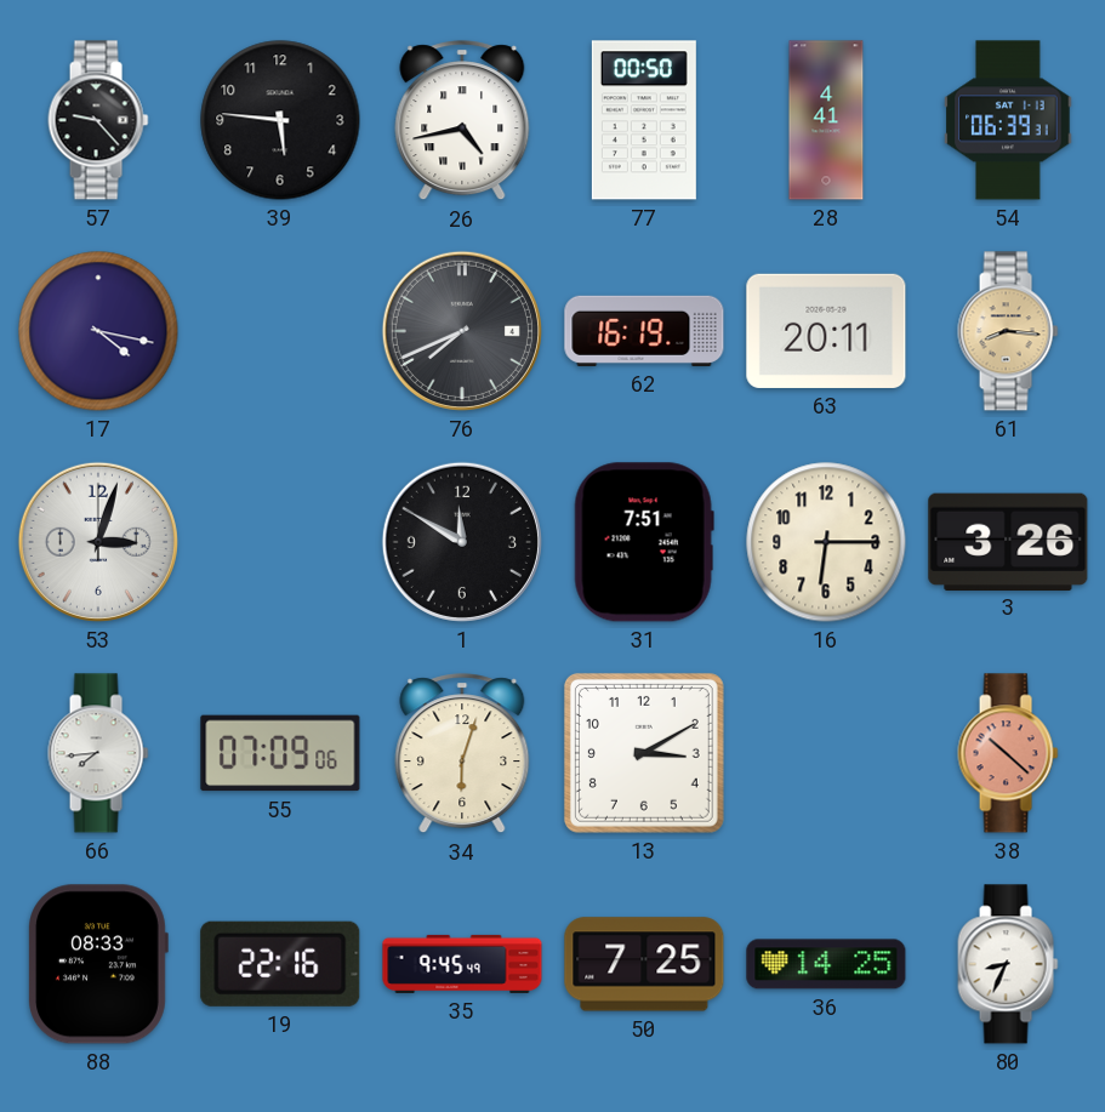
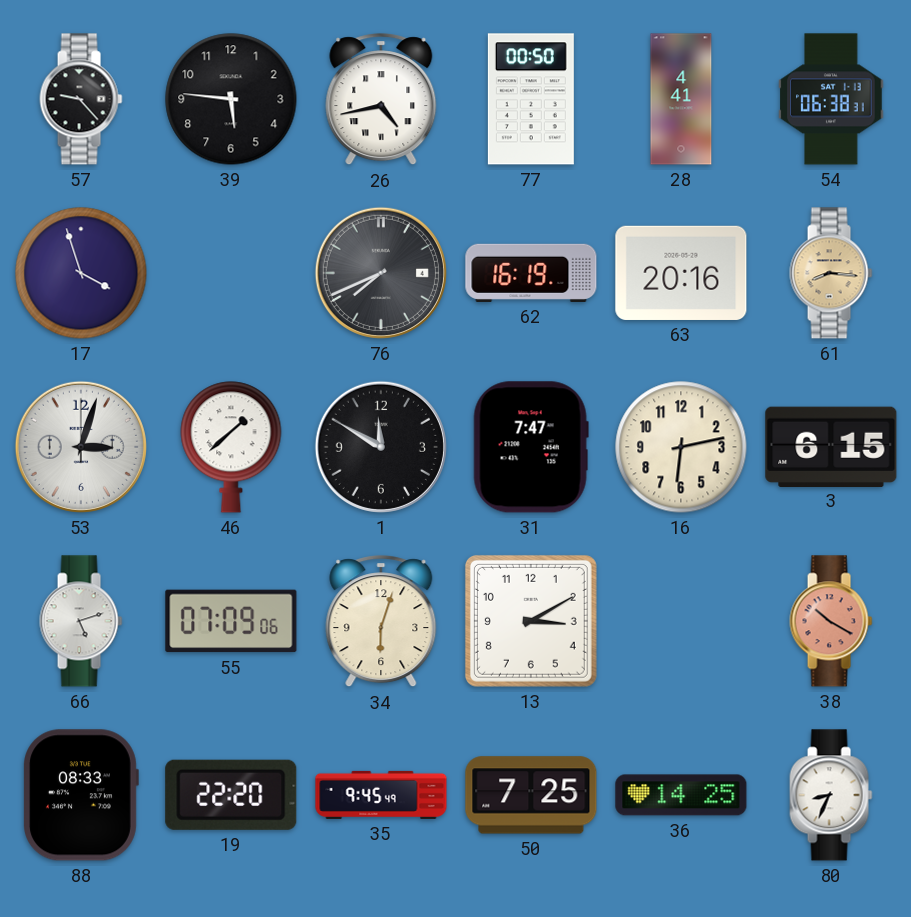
54: 06:39 -> 06:38 (831, 99)
17: 4:17 -> 3:57 (81, 273)
63: 20:11 -> 20:16 (681, 273)
46: none -> 1:38 (231, 447)
31: 7:51 -> 7:47 (531, 447)
16: 6:15 -> 6:13 (681, 447)
3: 3:26 -> 6:15 (831, 446)
66: 7:44 -> 5:12 (81, 621)
38: 10:22 -> 10:20 (831, 621)
19: 22:16 -> 22:20 (231, 795)
